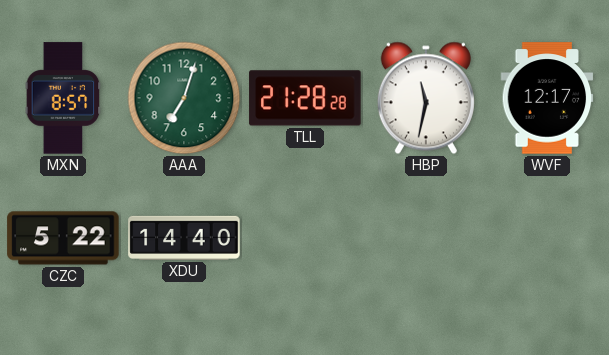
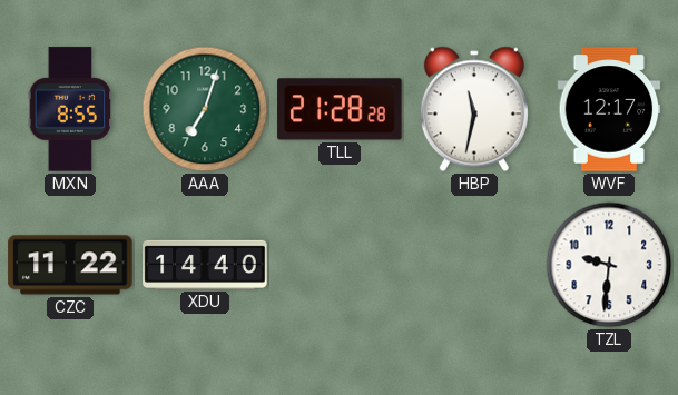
MXN: 8:57 -> 8:55 (70, 109)
CZC: 5:22 -> 11:22 (70, 265)
TZL: none -> 9:31 (609, 265)
